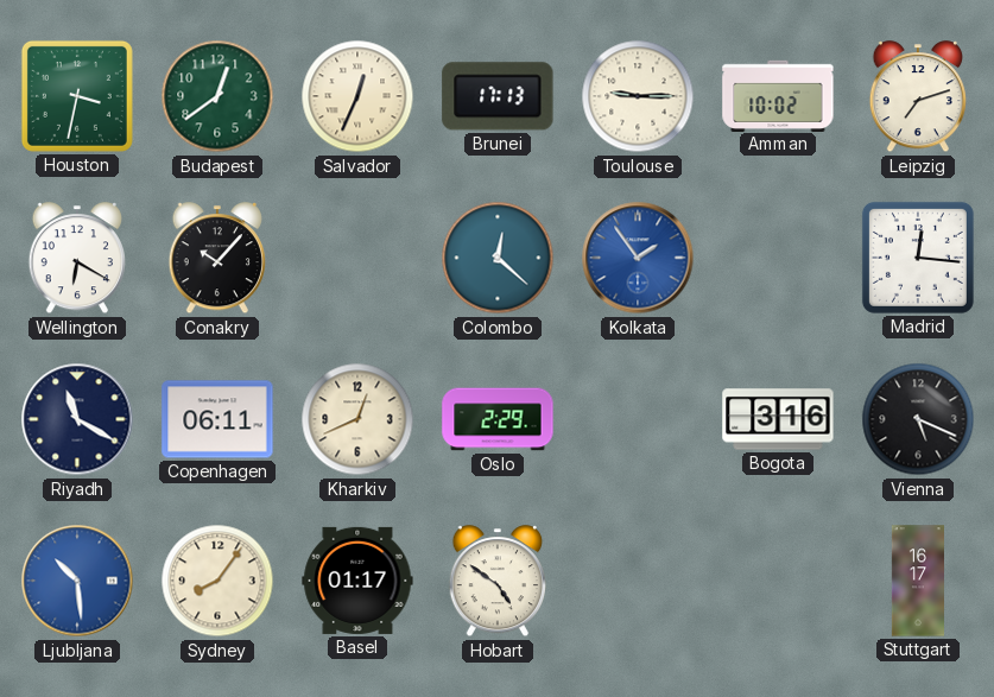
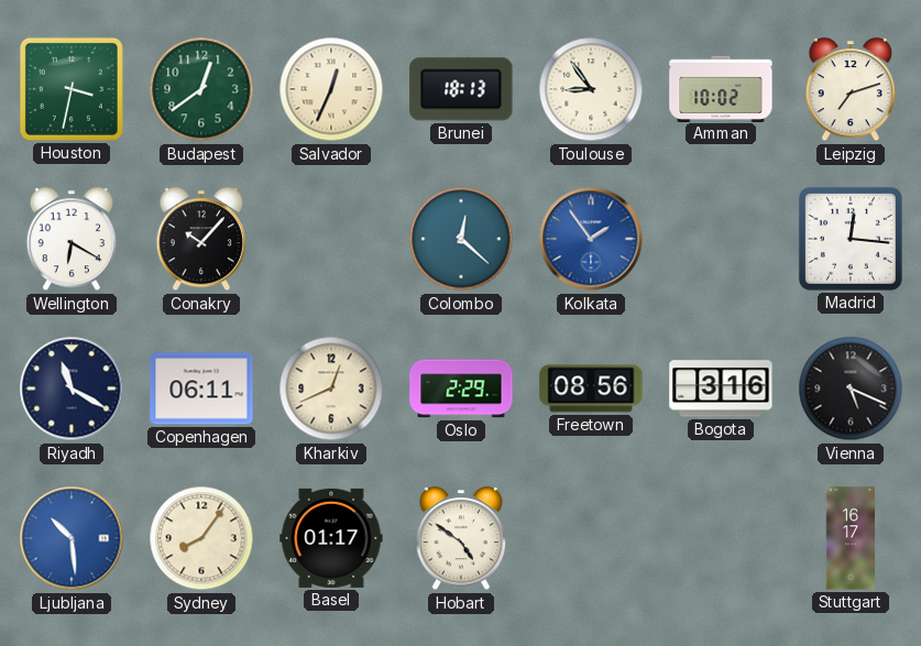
Brunei: 17:13 -> 18:13 (461, 89)
Toulouse: 9:15 -> 8:54 (591, 89)
Freetown: none -> 08:56 (591, 388)
